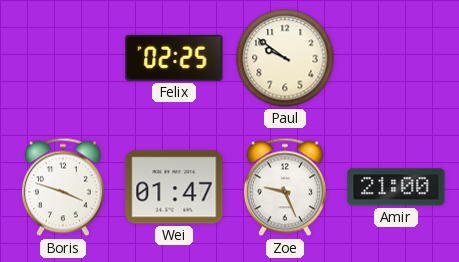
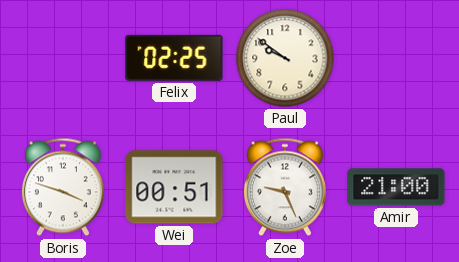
Wei: 01:47 -> 00:51 (174, 187)
